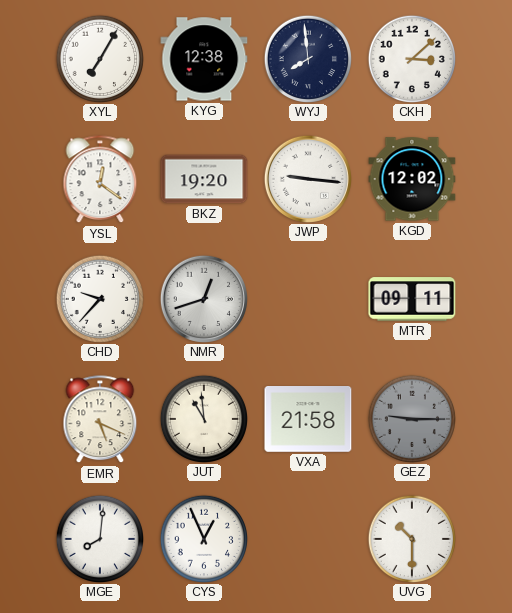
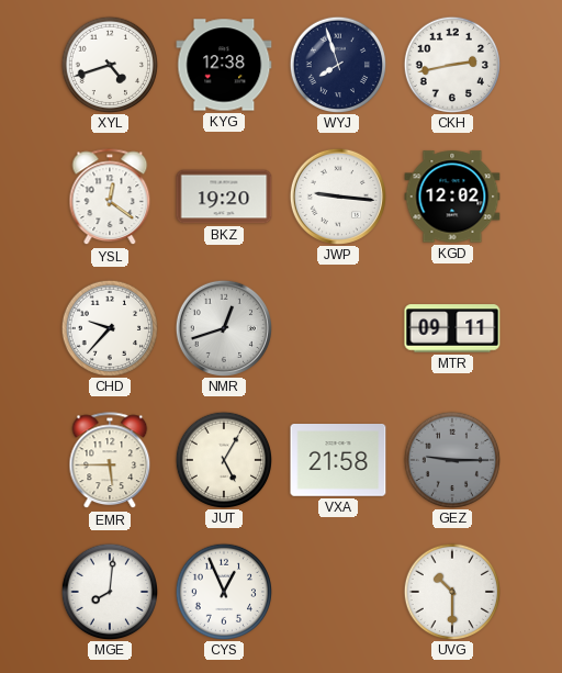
XYL: 7:05 -> 4:42 (109, 64)
WYJ: 7:59 -> 7:57 (337, 64)
CKH: 3:08 -> 2:43 (451, 64)
EMR: 5:19 -> 5:45 (110, 461)
JUT: 10:59 -> 5:05 (223, 459)
